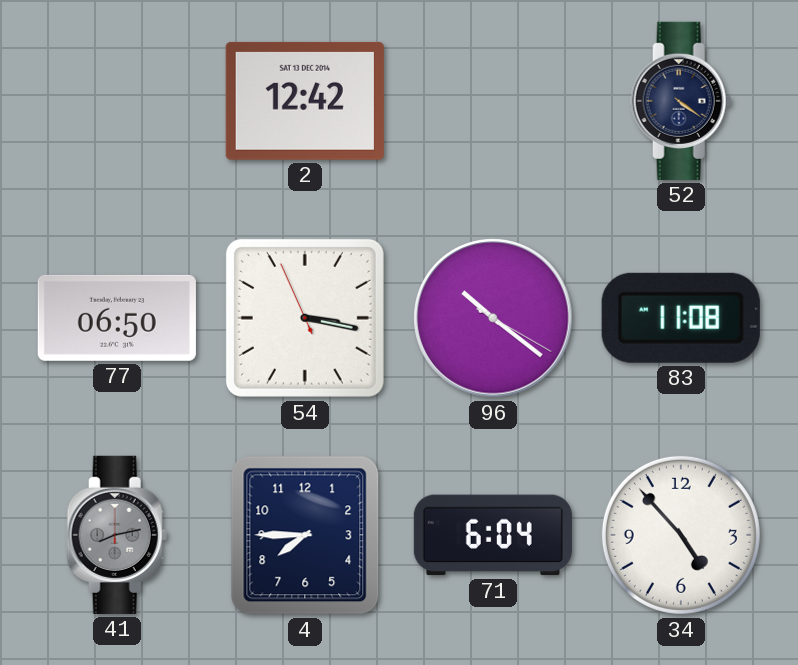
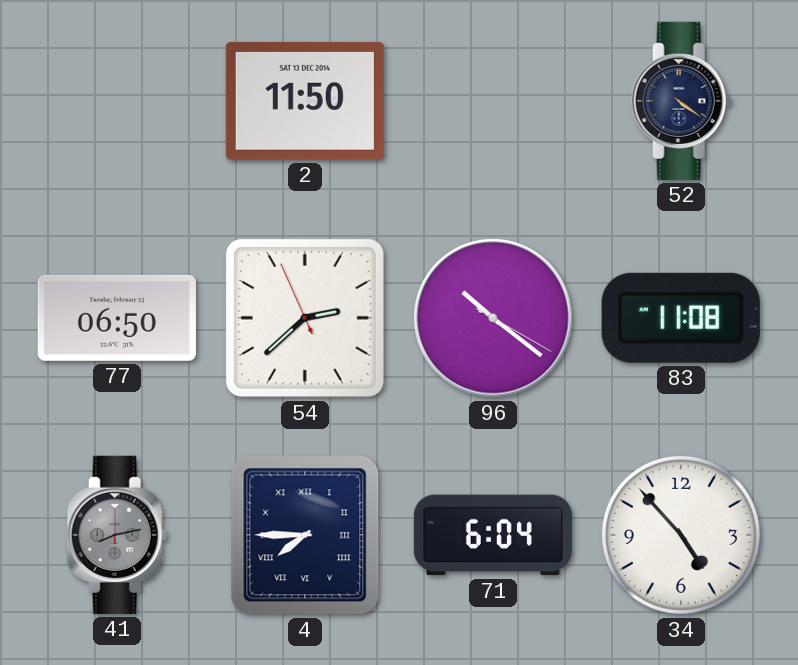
2: 12:42 -> 11:50 (305, 101)
54: 3:16 -> 2:37 (305, 318)
4 numerals: Arabic -> Roman (305, 535)
